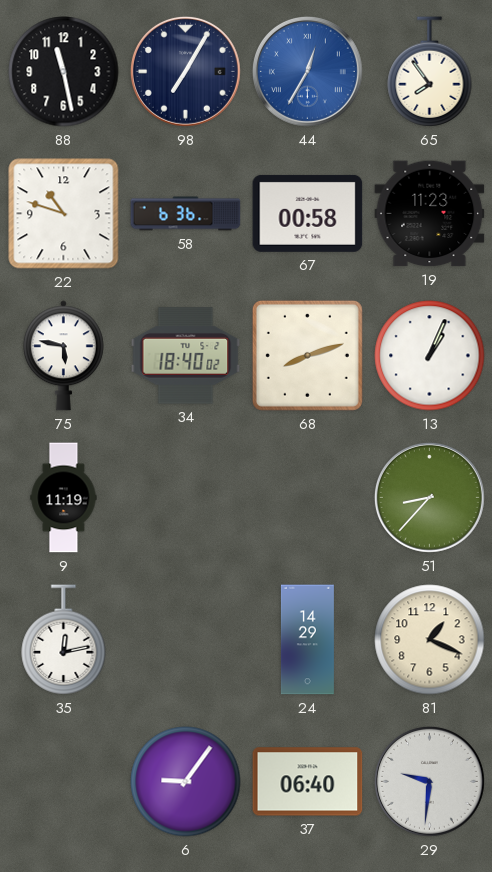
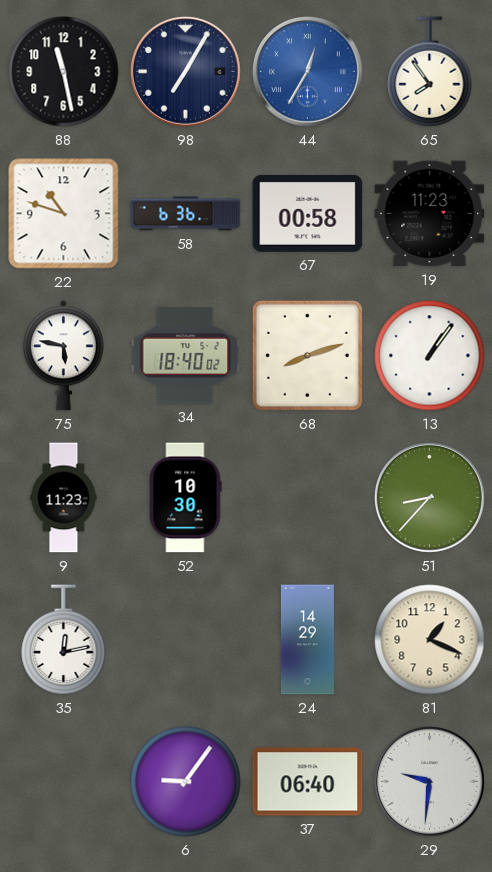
13: 1:04 -> 1:06 (430, 356)
9: 11:19 -> 11:23 (64, 498)
52: none -> 10:30 (185, 498)
